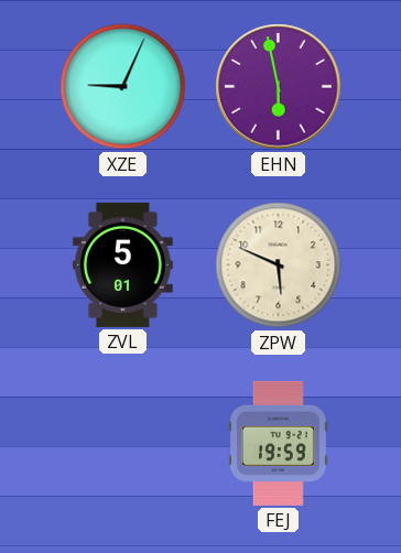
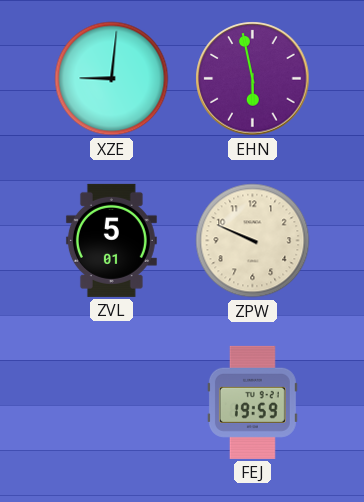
XZE: 9:04 -> 9:01 (112, 79)
ZPW: 5:49 -> 9:49 (253, 241)
